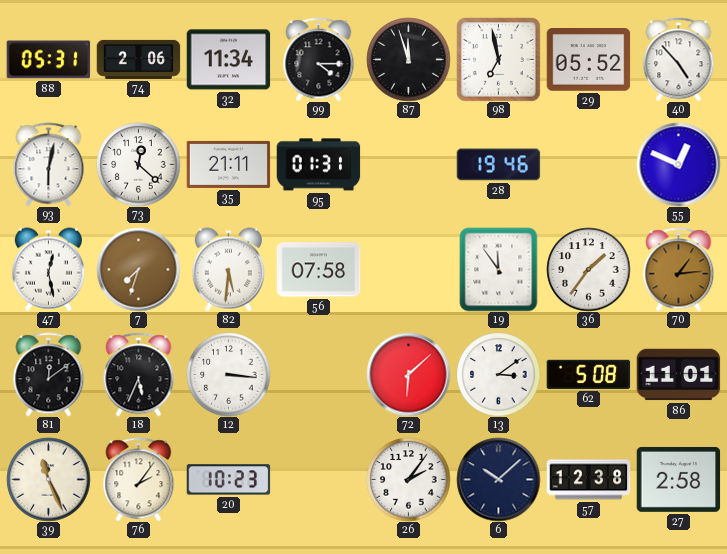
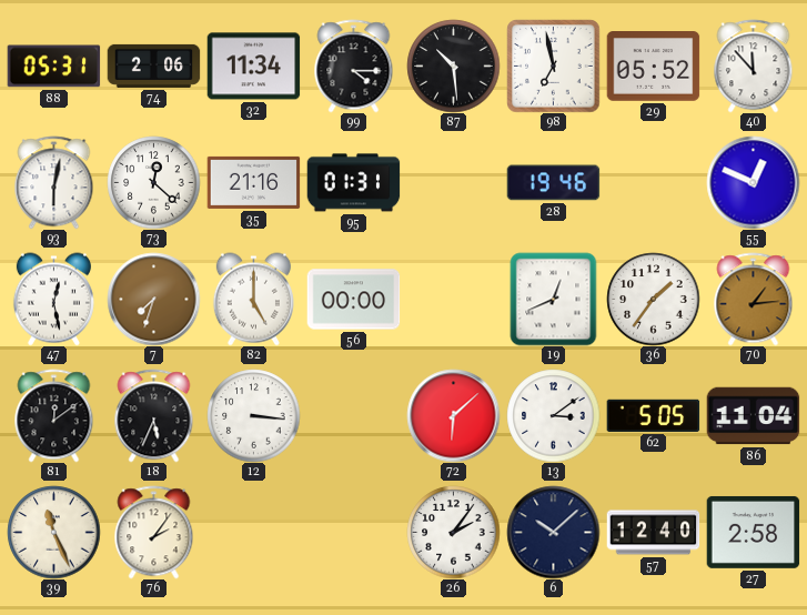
87: 11:57 -> 10:29 (453, 65)
40: 4:53 -> 11:53 (754, 65)
35: 21:11 -> 21:16 (253, 182)
82: 5:31 -> 5:00 (253, 299)
56: 07:58 -> 00:00 (353, 300)
19: 11:54 -> 12:41 (554, 299)
62: 5:08 -> 5:05 (653, 415)
86: 11:01 -> 11:04 (753, 416)
20: 10:23 -> none (228, 480)
57: 12:38 -> 12:40 (653, 533)
